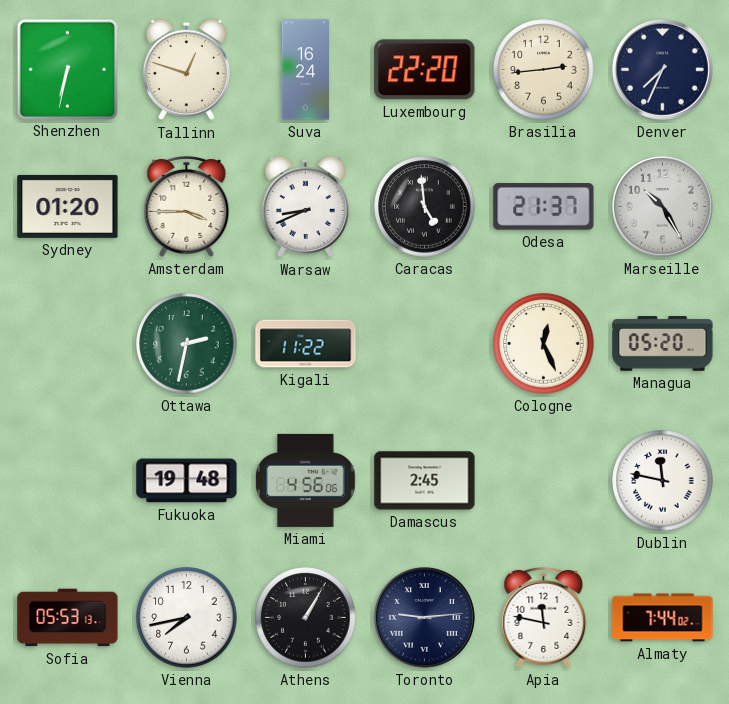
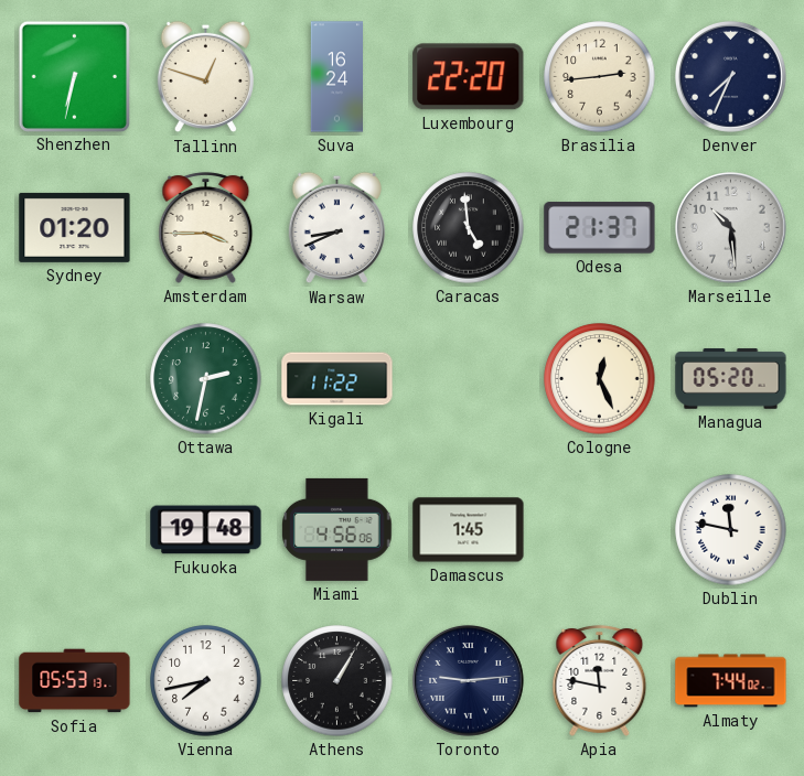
Marseille: 10:25 -> 10:29 (730, 227)
Damascus: 2:45 -> 1:45 (469, 530)
